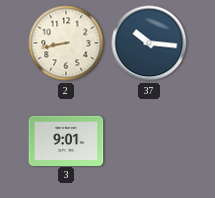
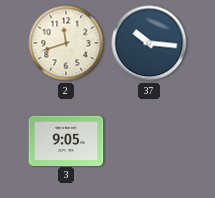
2: 8:43 -> 11:42 (66, 43)
3: 9:01 -> 9:05 (66, 140)
